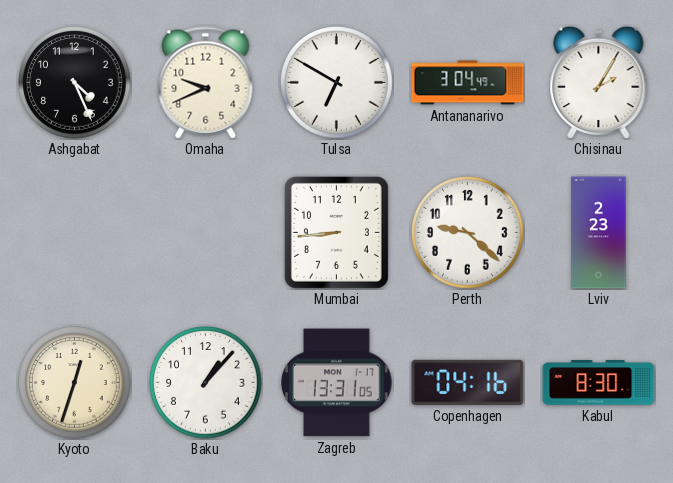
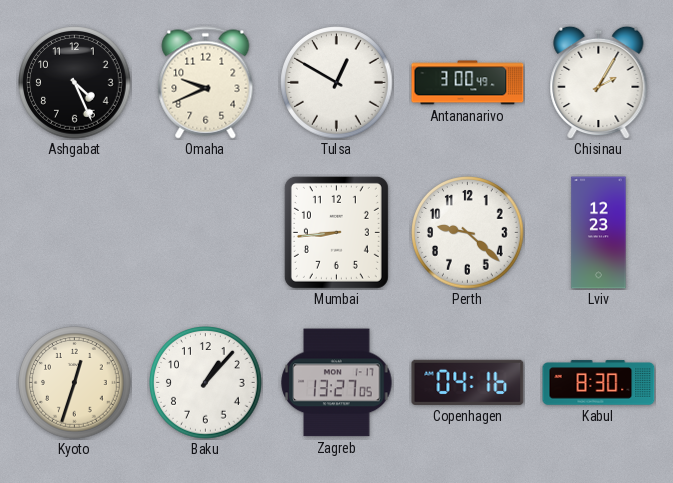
Tulsa: 6:50 -> 12:50 (337, 83)
Antananarivo: 3:04 -> 3:00 (468, 83)
Lviv: 2:23 -> 12:23 (599, 233)
Zagreb: 13:31 -> 13:27 (337, 383)
